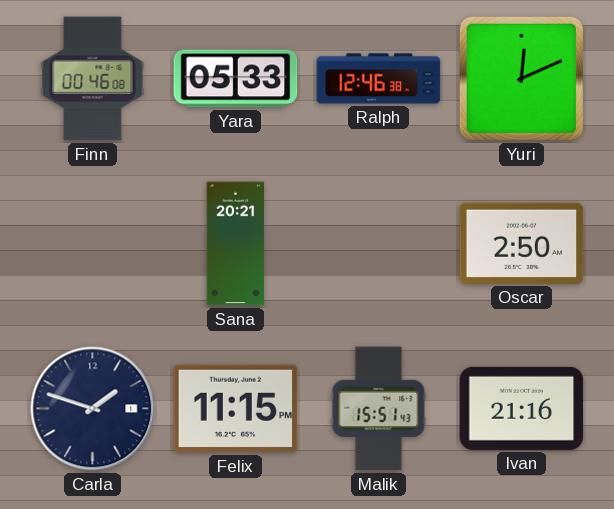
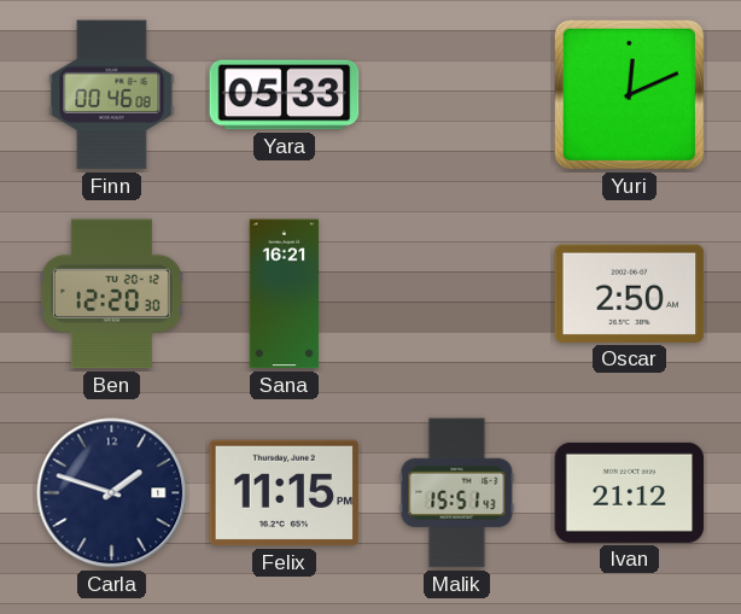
Ralph: 12:46 -> none (379, 79)
Ben: none -> 12:20 (111, 294)
Sana: 20:21 -> 16:21 (285, 294)
Ivan: 21:16 -> 21:12 (630, 492)
